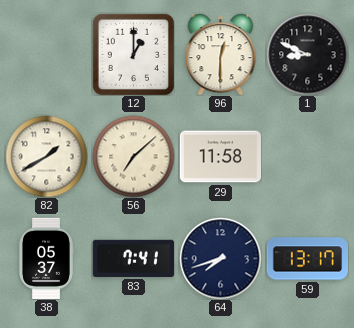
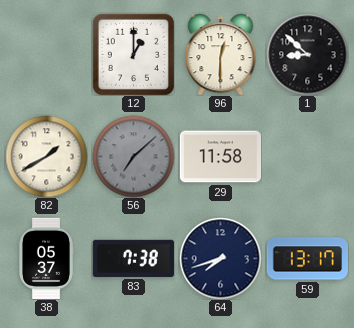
1: 8:49 -> 8:52 (307, 54)
56 dial: cream -> grey (133, 156)
83: 7:41 -> 7:38 (133, 258)
